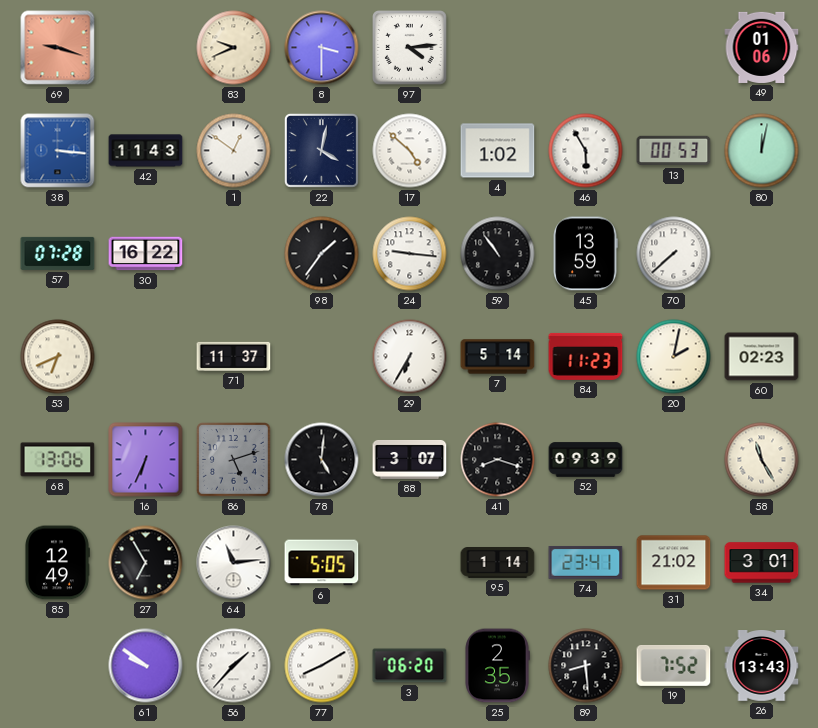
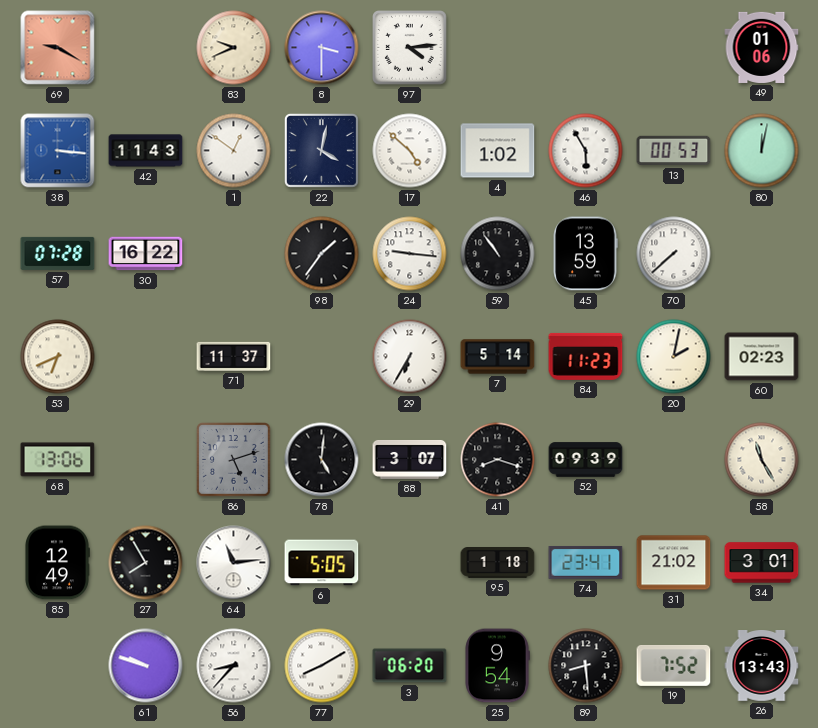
69: 9:18 -> 9:20 (58, 48)
16: 6:34 -> none (146, 460)
27: 6:55 -> 7:55 (146, 563)
95: 1:14 -> 1:18 (498, 563)
61: 9:51 -> 9:48 (146, 666)
56: 1:37 -> 8:37 (234, 666)
25: 2:35 -> 9:54 (497, 666)
